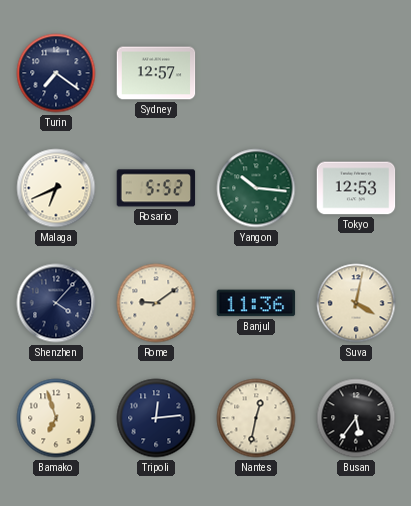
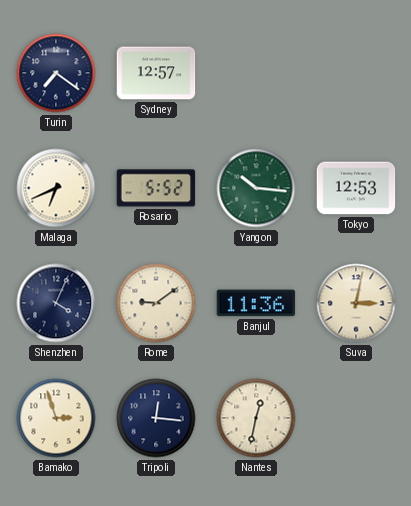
Shenzhen: 4:07 -> 4:04 (56, 303)
Suva: 4:02 -> 3:02 (356, 303)
Bamako: 6:57 -> 2:57 (56, 418)
Tripoli: 12:14 -> 12:16 (156, 418)
Busan: 5:36 -> none (356, 418)
